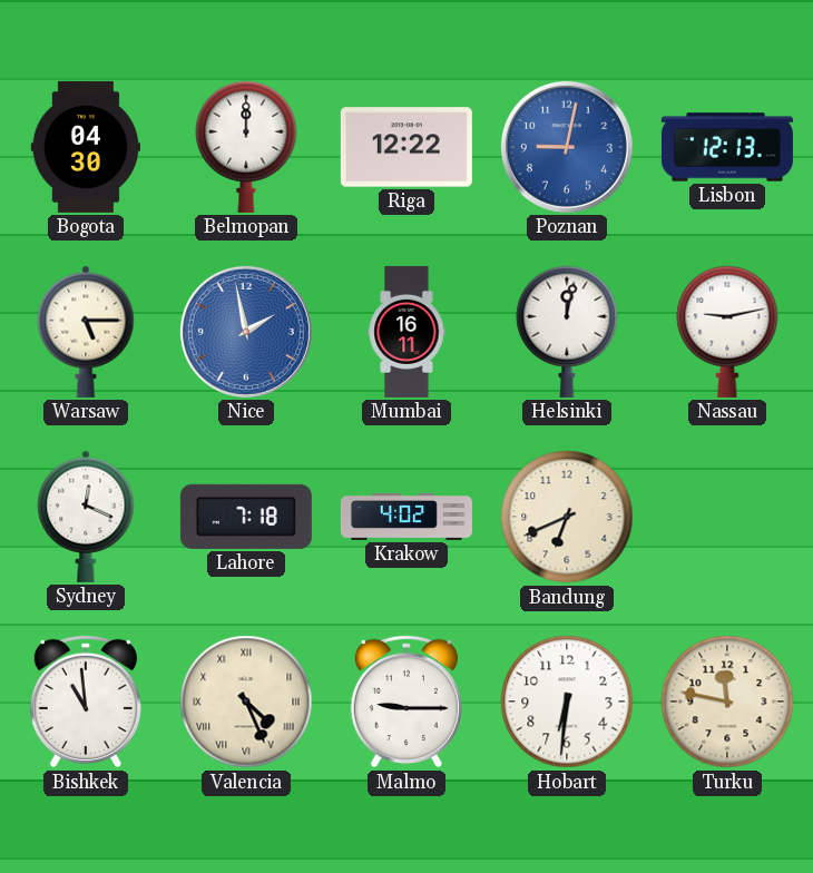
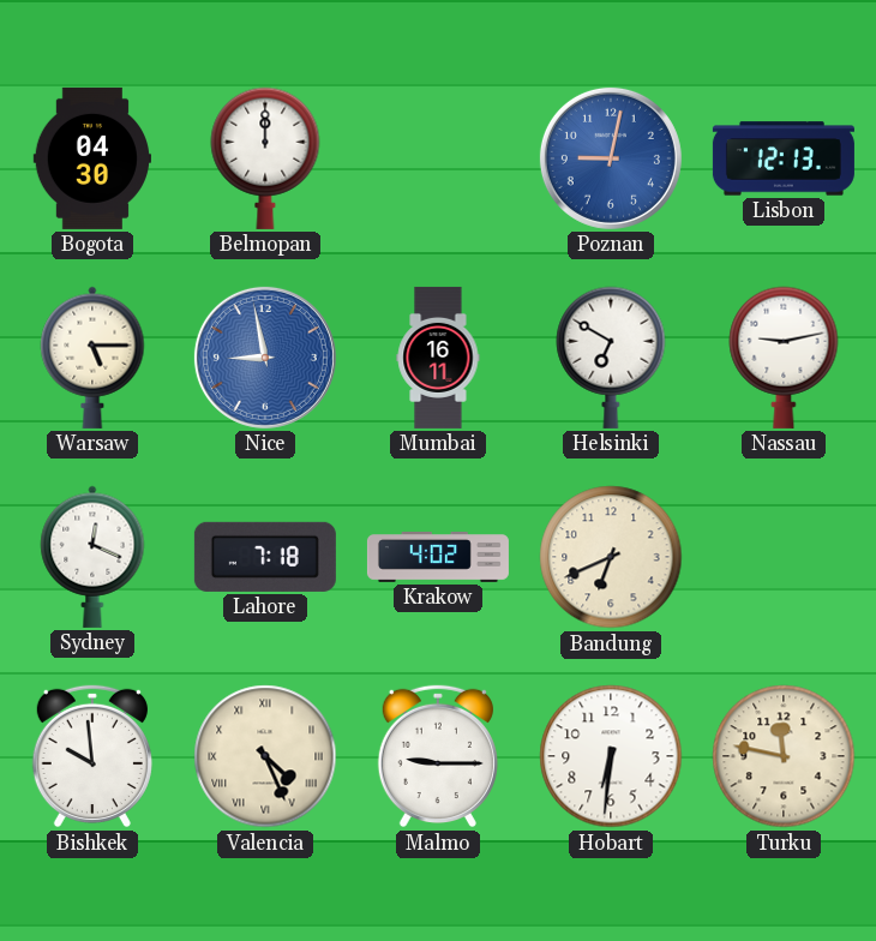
Riga: 12:22 -> none (406, 147)
Nice: 1:58 -> 8:58 (265, 358)
Helsinki: 12:02 -> 6:50 (611, 358)
Bishkek: 10:59 -> 9:59 (92, 756)
